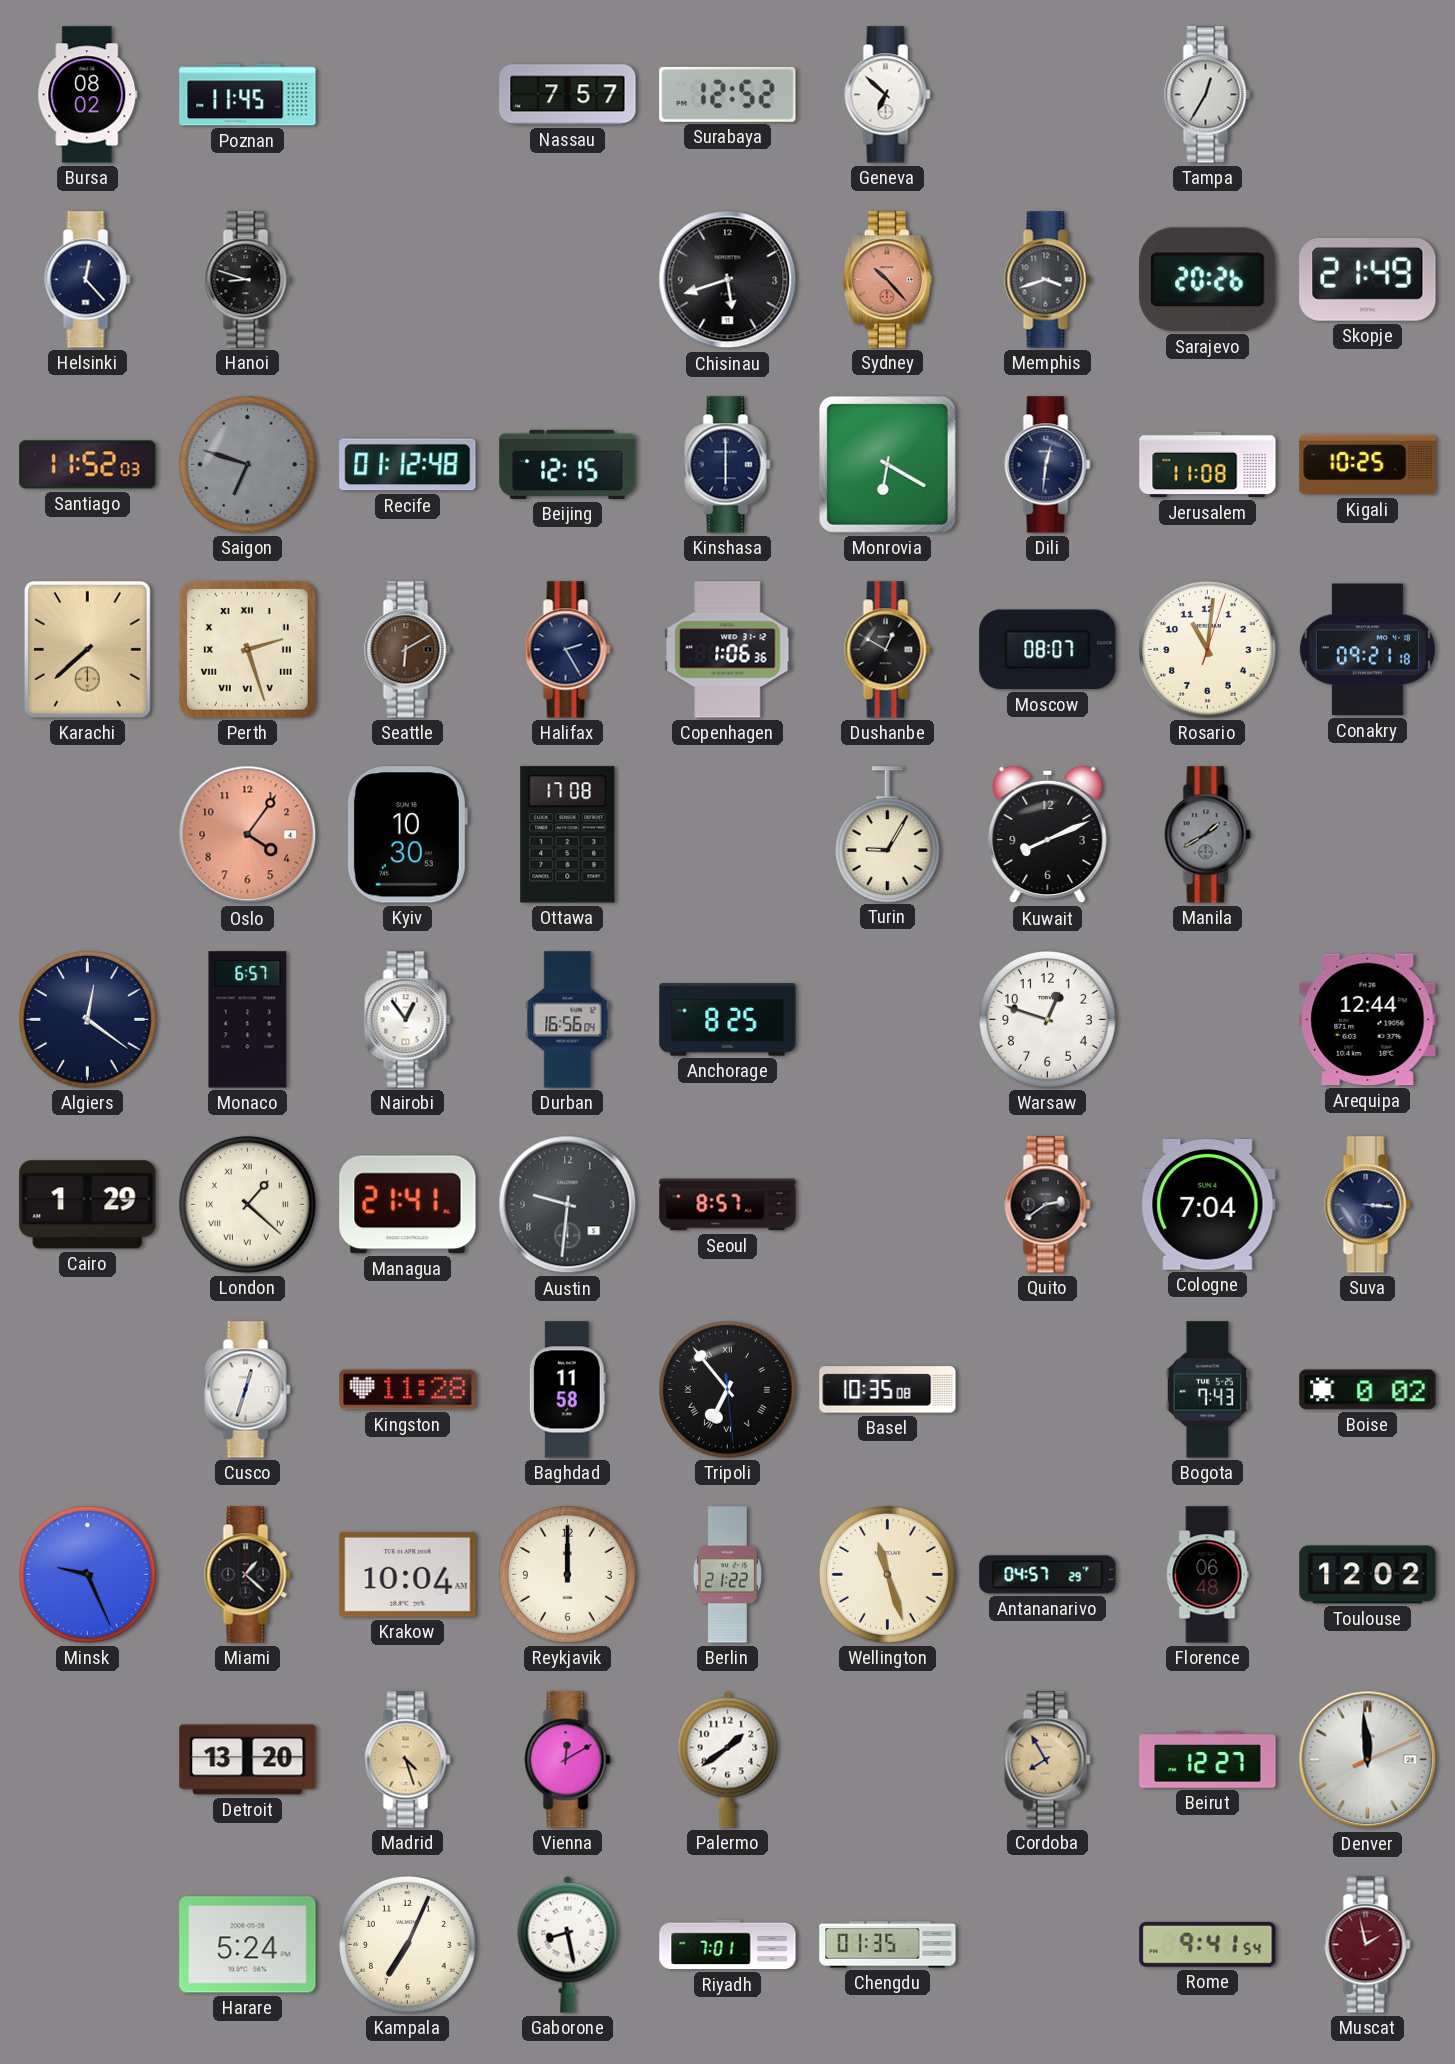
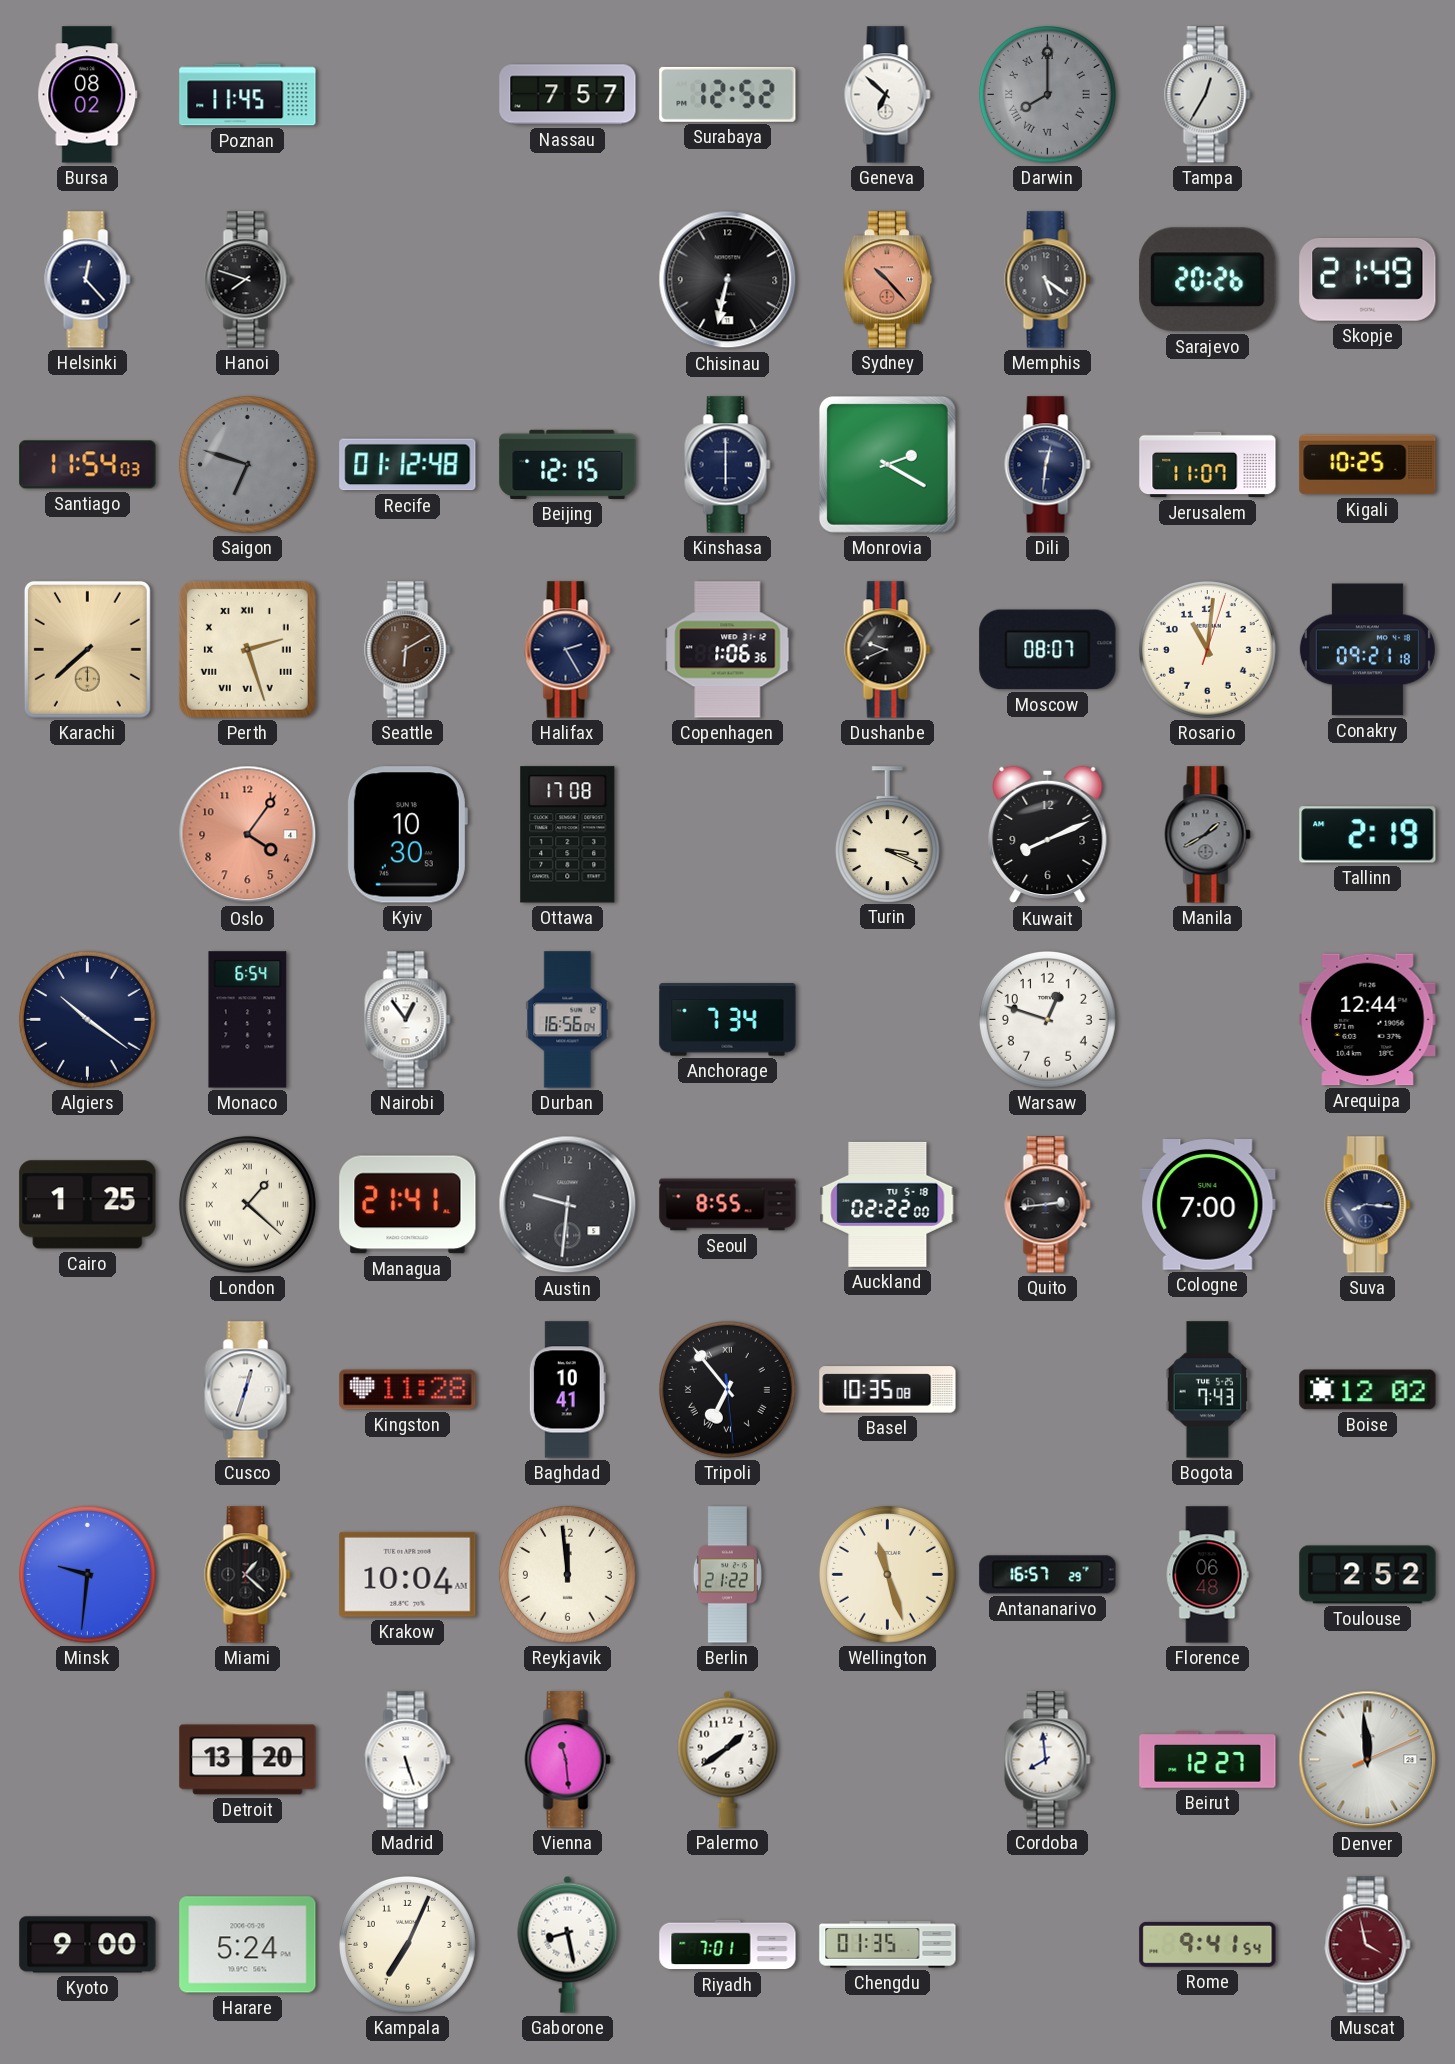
Darwin: none -> 8:00 (1047, 94)
Hanoi: 8:48 -> 7:48 (248, 280)
Chisinau: 5:42 -> 6:32 (728, 280)
Memphis: 3:42 -> 5:21 (1048, 280)
Santiago: 11:52 -> 11:54 (88, 465)
Monrovia: 6:20 -> 2:20 (887, 464)
Jerusalem: 11:08 -> 11:07 (1208, 465)
Dushanbe: 12:50 -> 9:41 (888, 650)
Turin: 9:05 -> 3:19 (887, 834)
Tallinn: none -> 2:19 (1368, 835)
Algiers: 12:21 -> 10:21 (87, 1019)
Monaco: 6:57 -> 6:54 (248, 1020)
Anchorage: 8:25 -> 7:34 (728, 1020)
Cairo: 1:29 -> 1:25 (88, 1205)
Seoul: 8:57 -> 8:55 (728, 1205)
Auckland: none -> 02:22 (888, 1204)
Quito: 2:39 -> 2:44 (1048, 1205)
Cologne: 7:04 -> 7:00 (1208, 1205)
Suva: 3:16 -> 8:16 (1368, 1205)
Baghdad: 11:58 -> 10:41 (567, 1390)
Boise: 0:02 -> 12:02 (1368, 1390)
Minsk: 9:26 -> 9:31 (87, 1574)
Reykjavik: 12:00 -> 11:59 (567, 1574)
Antananarivo: 04:57 -> 16:57 (1048, 1575)
Toulouse: 12:02 -> 2:52 (1368, 1575)
Madrid: 4:27 -> 5:27 (408, 1760)
Madrid dial: champagne -> white (408, 1760)
Vienna: 12:10 -> 11:29 (568, 1760)
Cordoba: 7:55 -> 7:59 (1048, 1760)
Cordoba dial: champagne -> white (1048, 1760)
Kyoto: none -> 9:00 (88, 1945)
Muscat: 1:58 -> 3:58 (1368, 1945)
